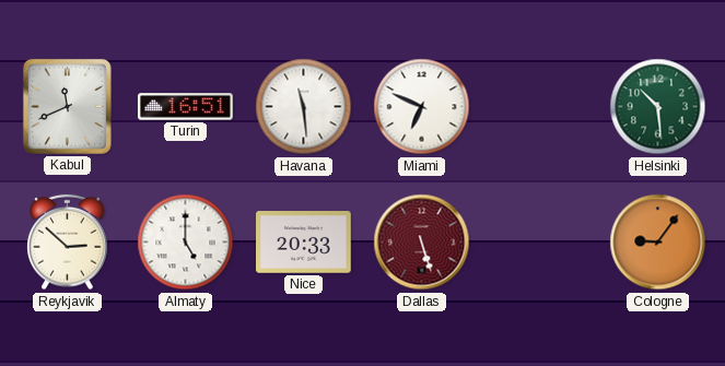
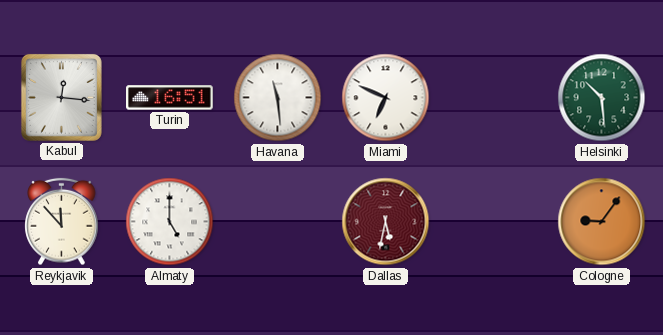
Kabul: 11:41 -> 12:16 (61, 97)
Reykjavik: 2:52 -> 11:53 (62, 222)
Nice: 20:33 -> none (304, 243)
Dallas: 5:27 -> 5:32 (386, 222)
